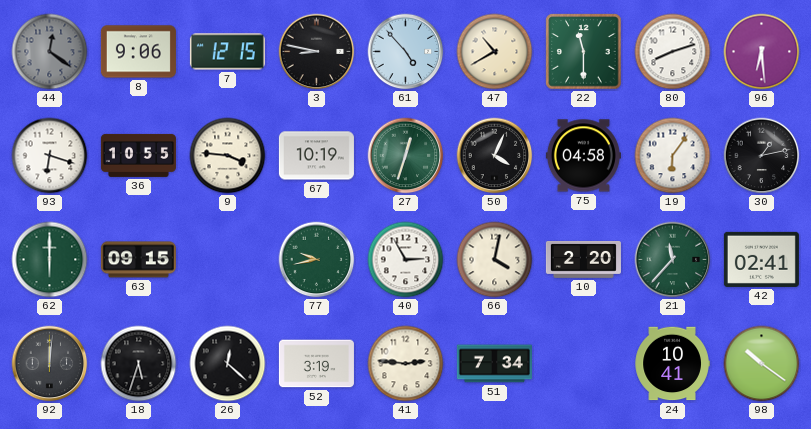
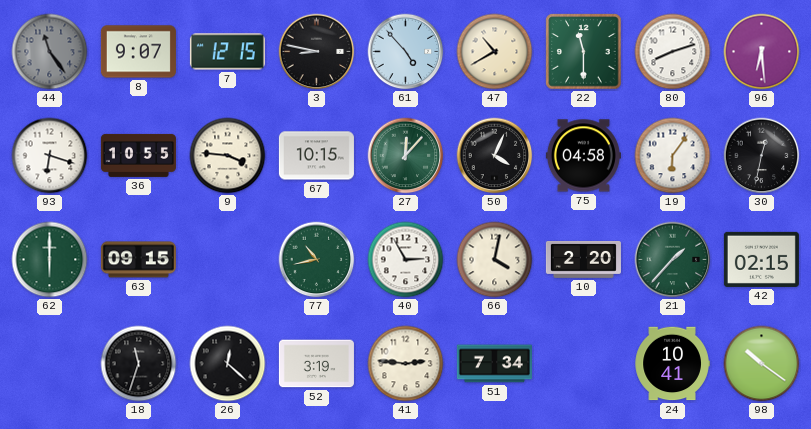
44: 12:21 -> 11:24 (50, 52)
8: 9:06 -> 9:07 (138, 52)
67: 10:19 -> 10:15 (316, 156)
27: 12:33 -> 12:07 (406, 156)
30: 1:13 -> 12:32 (762, 156)
77: 9:43 -> 10:43 (317, 260)
21: 11:37 -> 1:37 (673, 260)
42: 02:41 -> 02:15 (761, 259)
92: 12:01 -> none (50, 364)
18: 5:33 -> 11:33 (139, 364)
